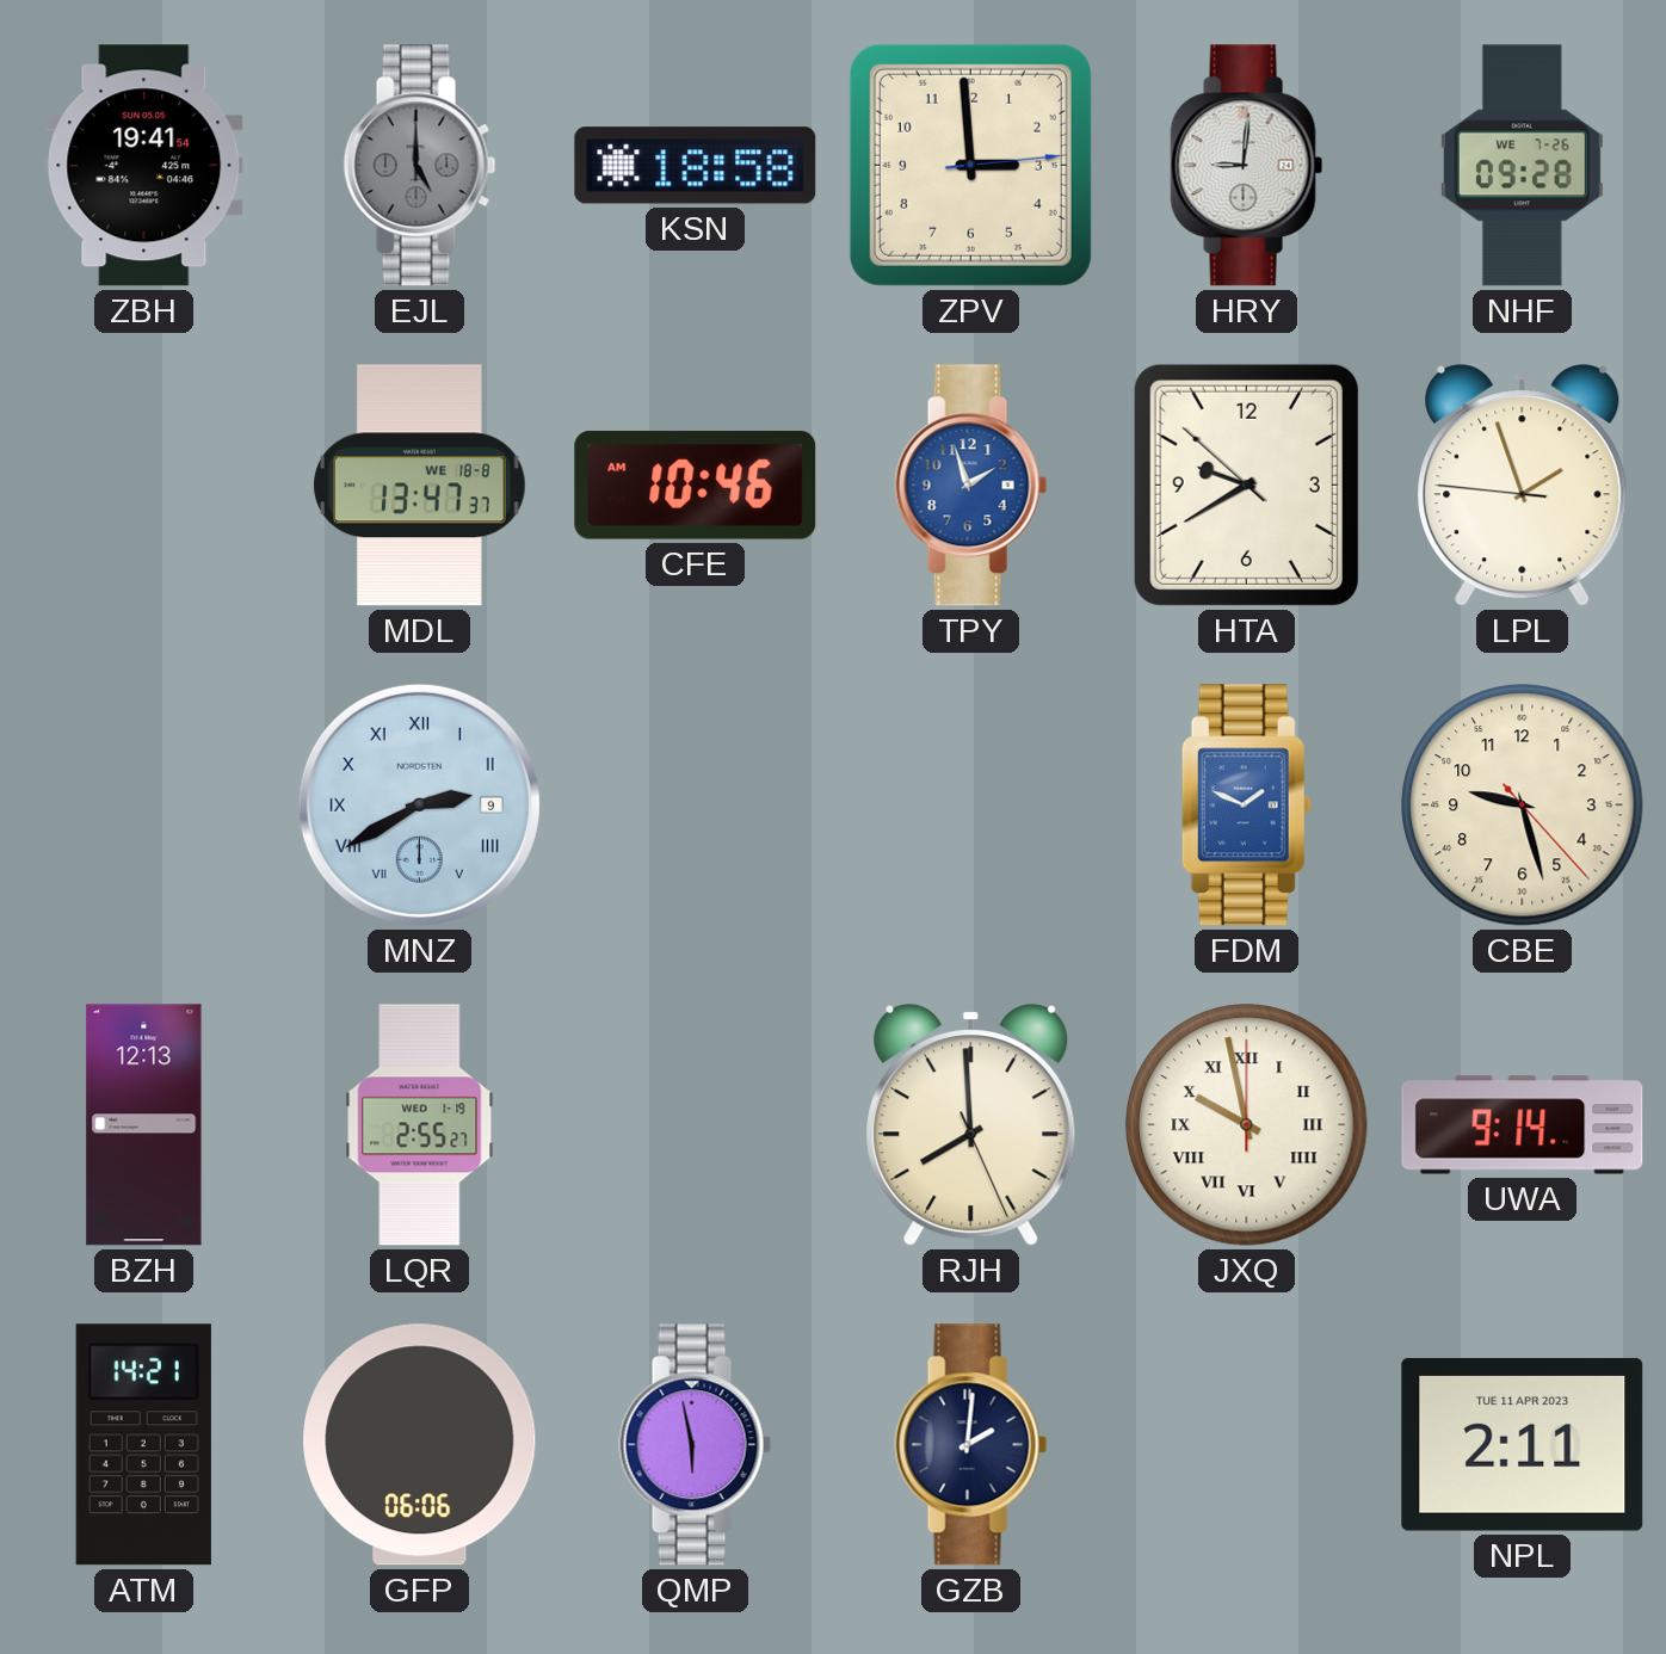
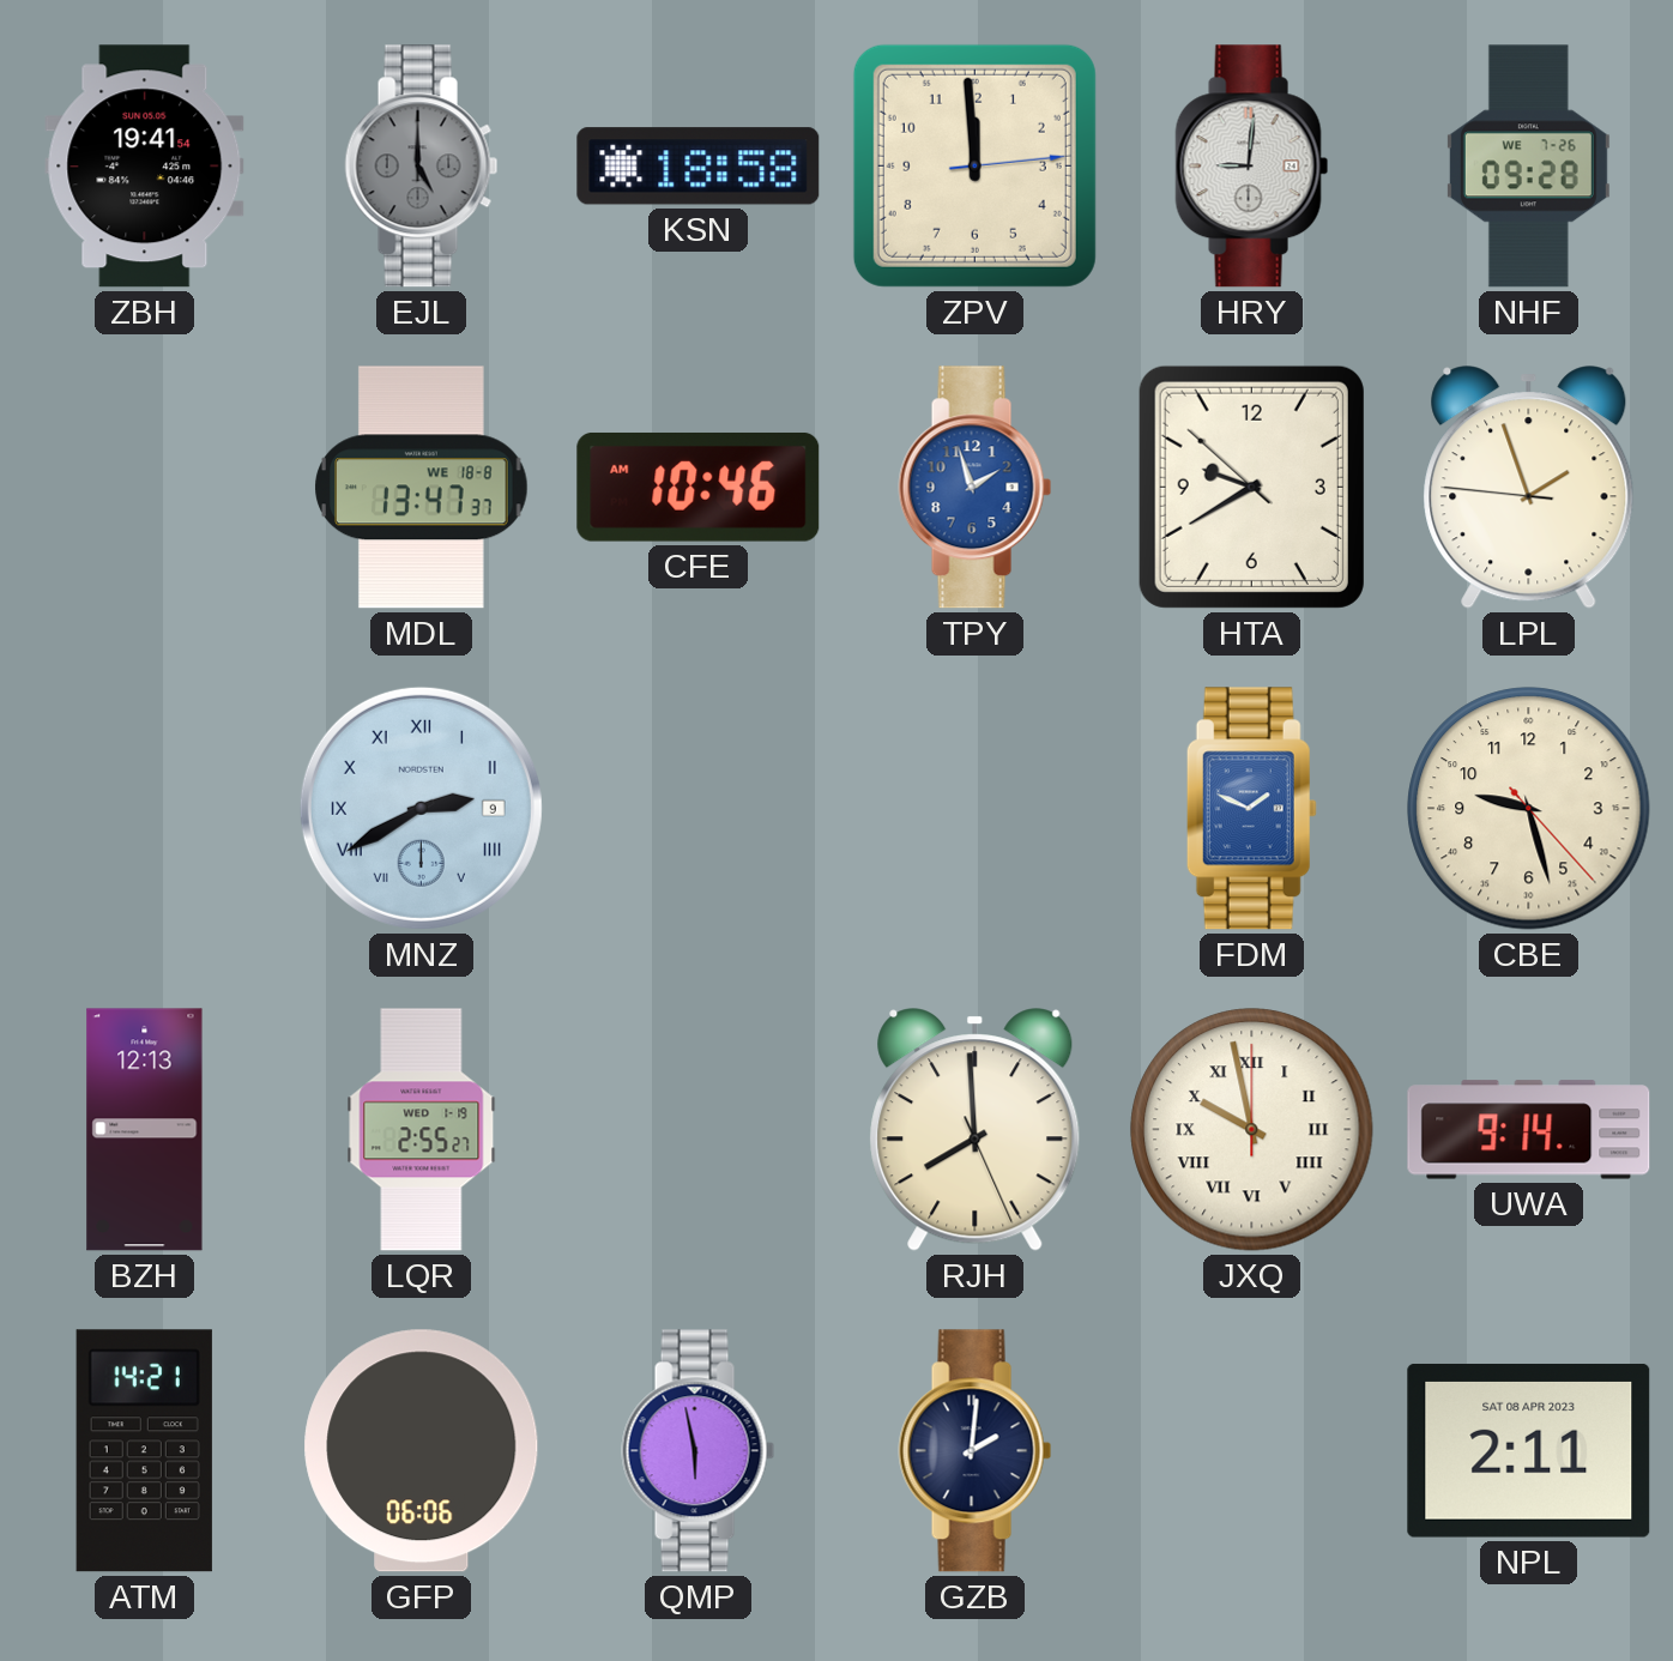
ZPV: 2:59 -> 11:59 (974, 165)
NPL date: TUE 11 APR 2023 -> SAT 08 APR 2023 (1529, 1451)
